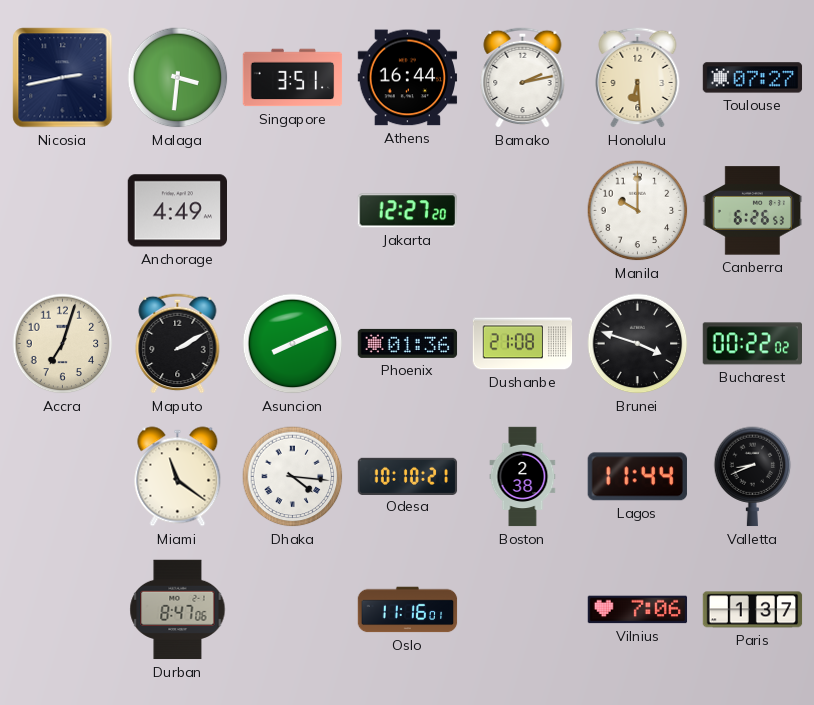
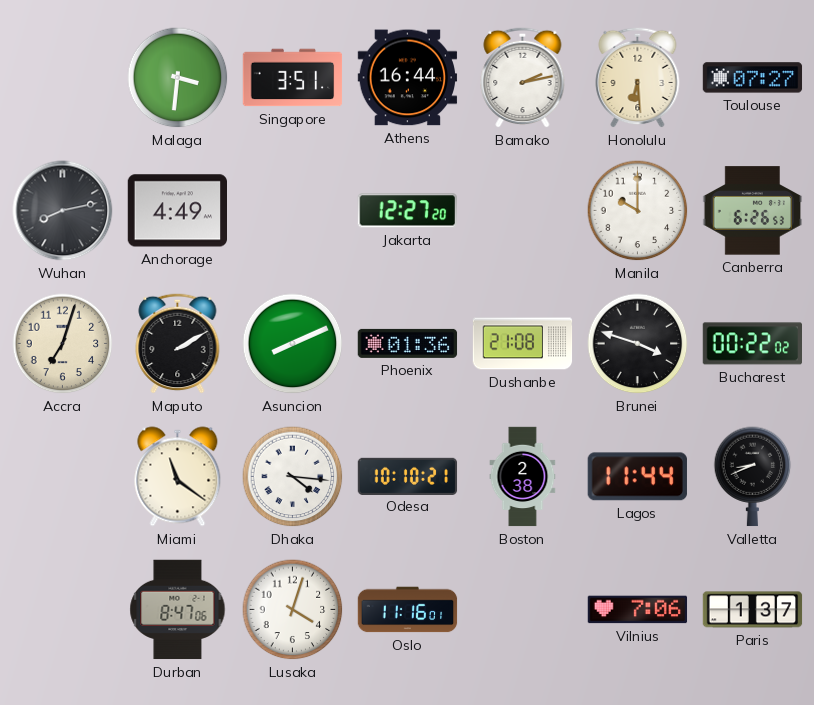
Nicosia: 2:43 -> none (63, 78)
Wuhan: none -> 8:13 (63, 211)
Lusaka: none -> 4:03 (293, 610)
